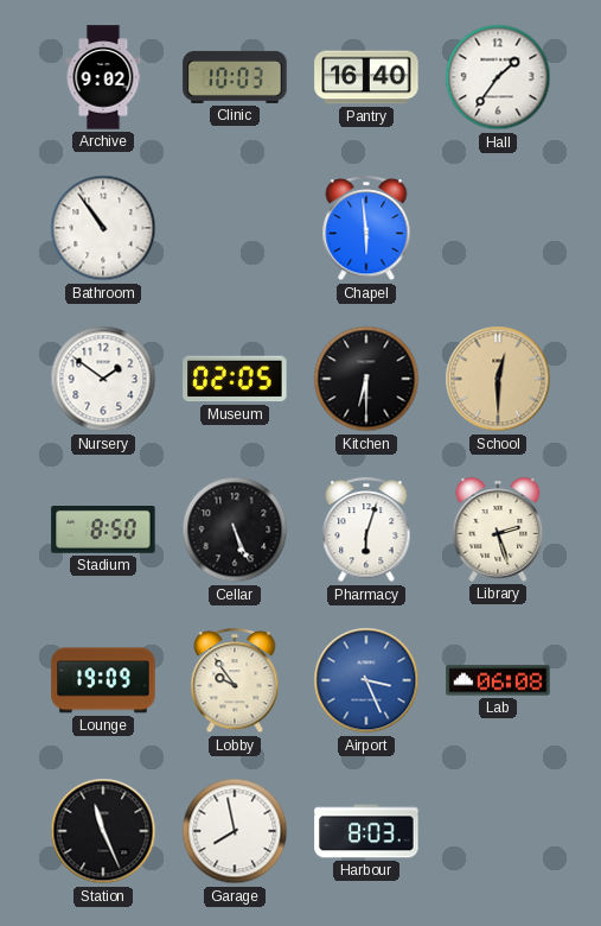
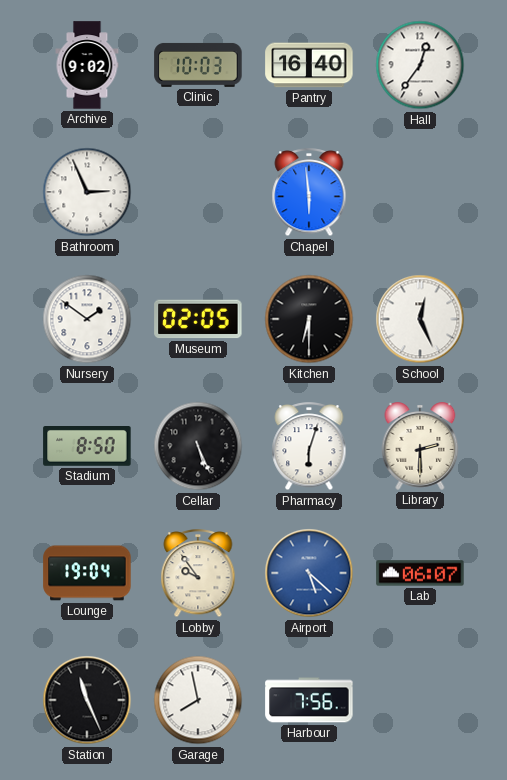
Hall: 1:36 -> 12:36 (420, 65)
Bathroom: 10:54 -> 2:56 (87, 192)
School: 12:30 -> 12:26 (420, 319)
School dial: champagne -> white (420, 319)
Library: 2:27 -> 2:30 (420, 446)
Lounge: 19:09 -> 19:04 (87, 573)
Airport: 3:26 -> 5:22 (309, 573)
Lab: 06:08 -> 06:07 (420, 573)
Harbour: 8:03 -> 7:56 (309, 700)
